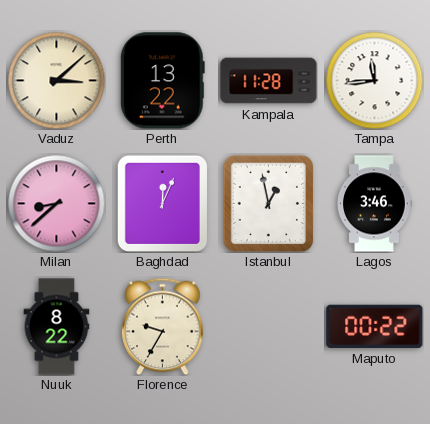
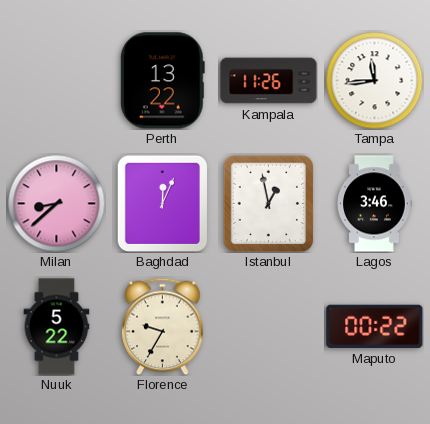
Vaduz: 3:08 -> none (56, 80)
Kampala: 11:28 -> 11:26 (269, 81)
Nuuk: 8:22 -> 5:22 (57, 327)
